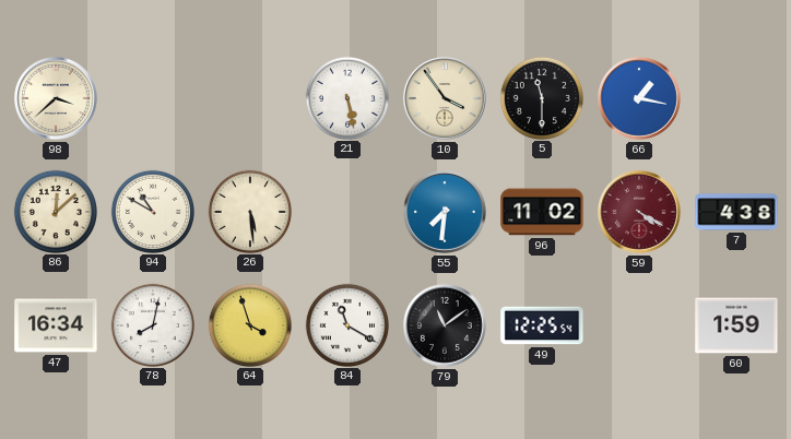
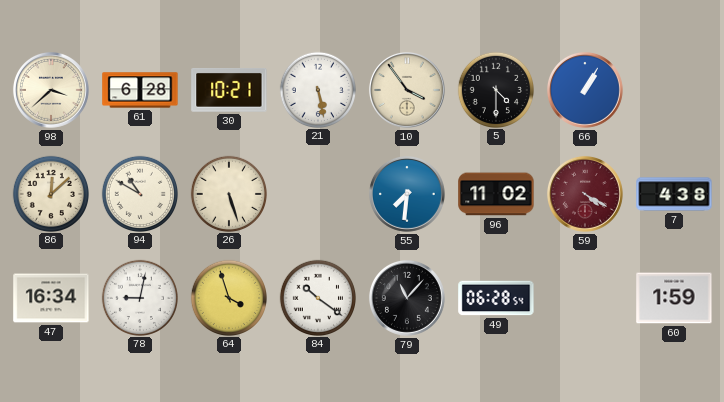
61: none -> 6:28 (140, 90)
30: none -> 10:21 (229, 91)
5: 11:30 -> 4:30 (495, 89)
66: 1:17 -> 1:05 (585, 90)
26: 5:29 -> 5:27 (228, 193)
78: 8:02 -> 9:02 (139, 297)
84: 11:20 -> 10:21 (317, 297)
79: 11:09 -> 11:07 (407, 298)
49: 12:25 -> 06:28 (496, 298)
